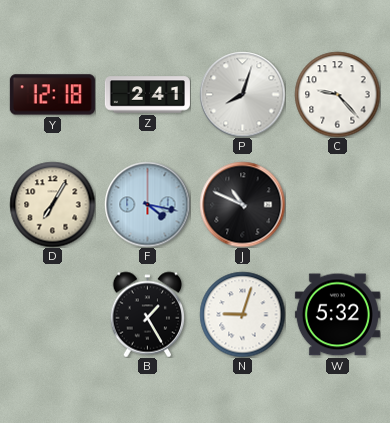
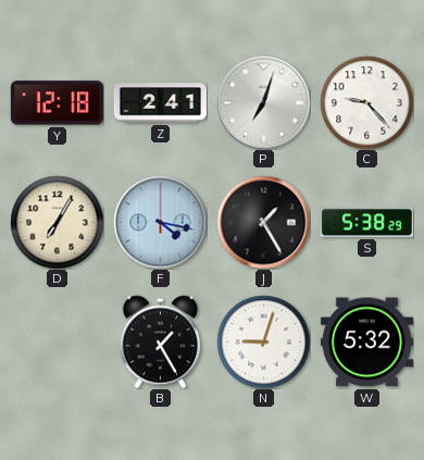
P: 8:03 -> 7:03 (263, 102)
J: 10:49 -> 1:25 (263, 222)
S: none -> 5:38 (366, 223)
